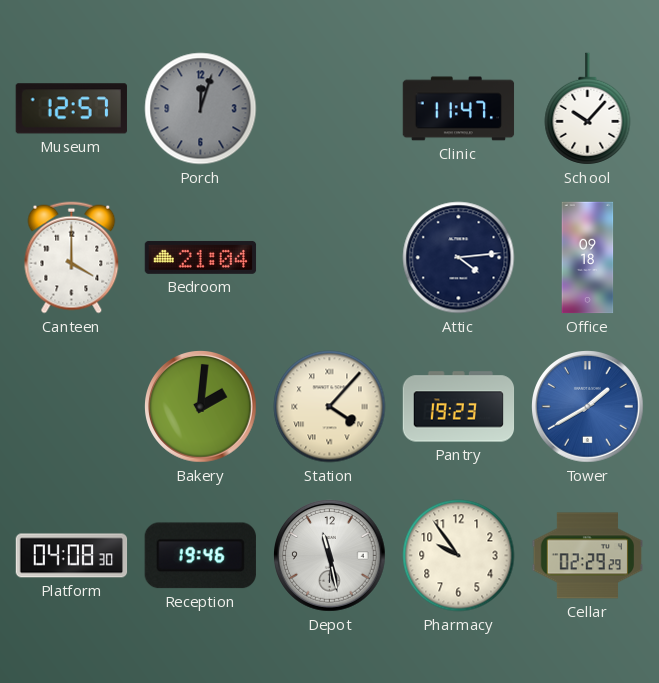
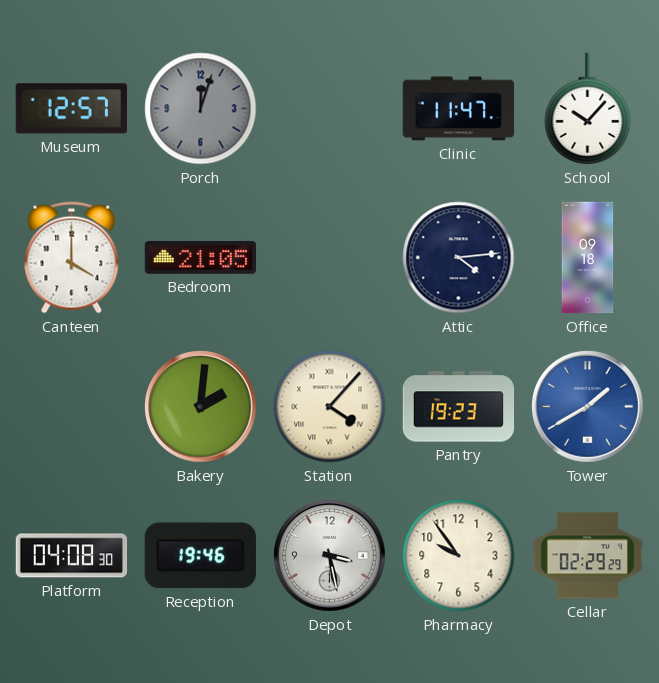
Bedroom: 21:04 -> 21:05 (201, 257)
Depot: 11:28 -> 3:28 (330, 556)
